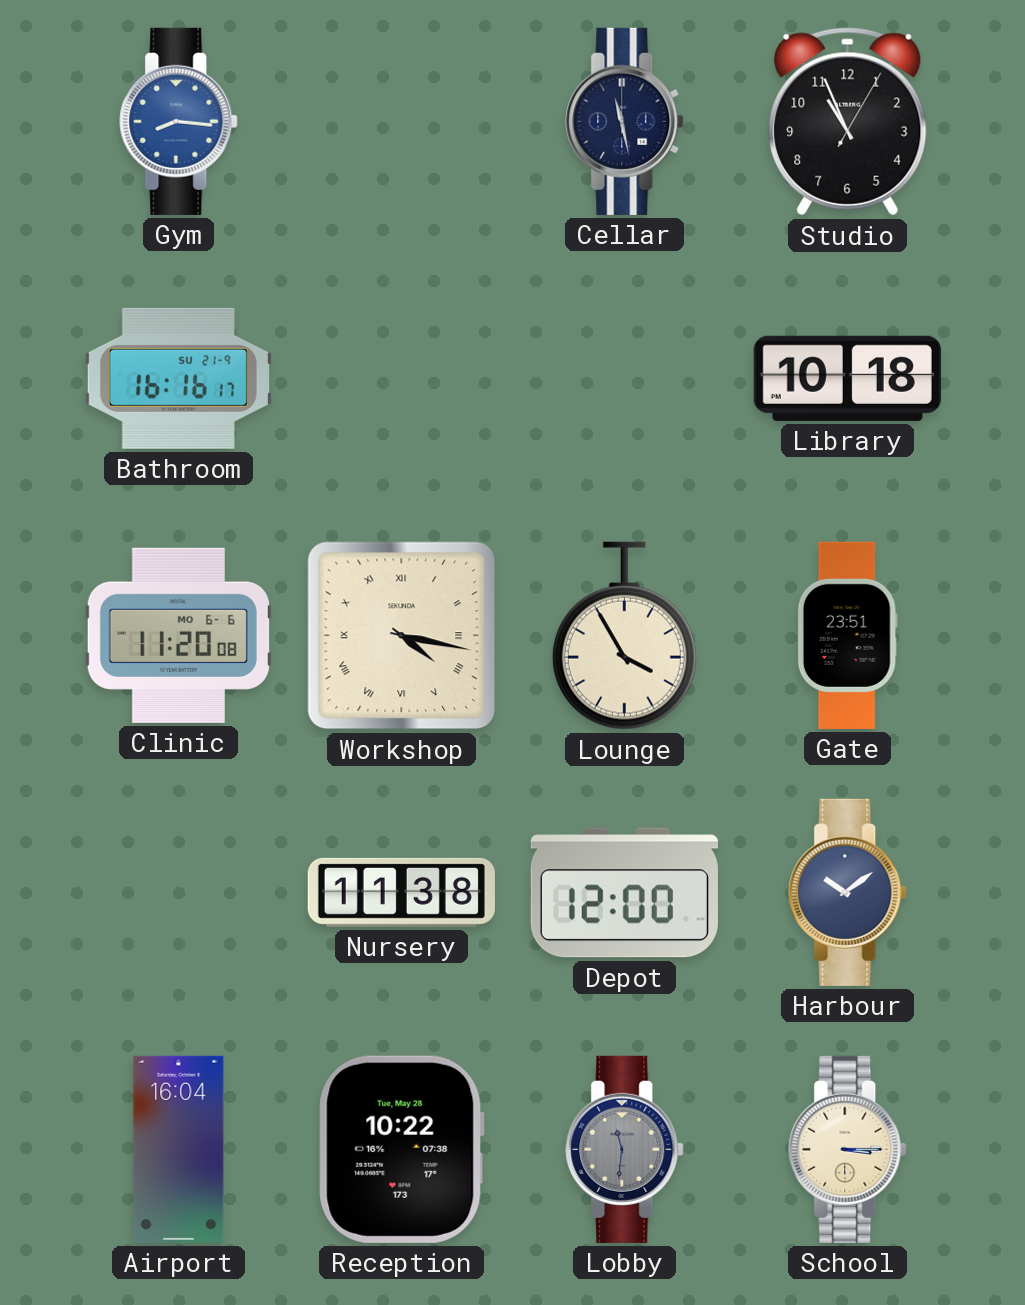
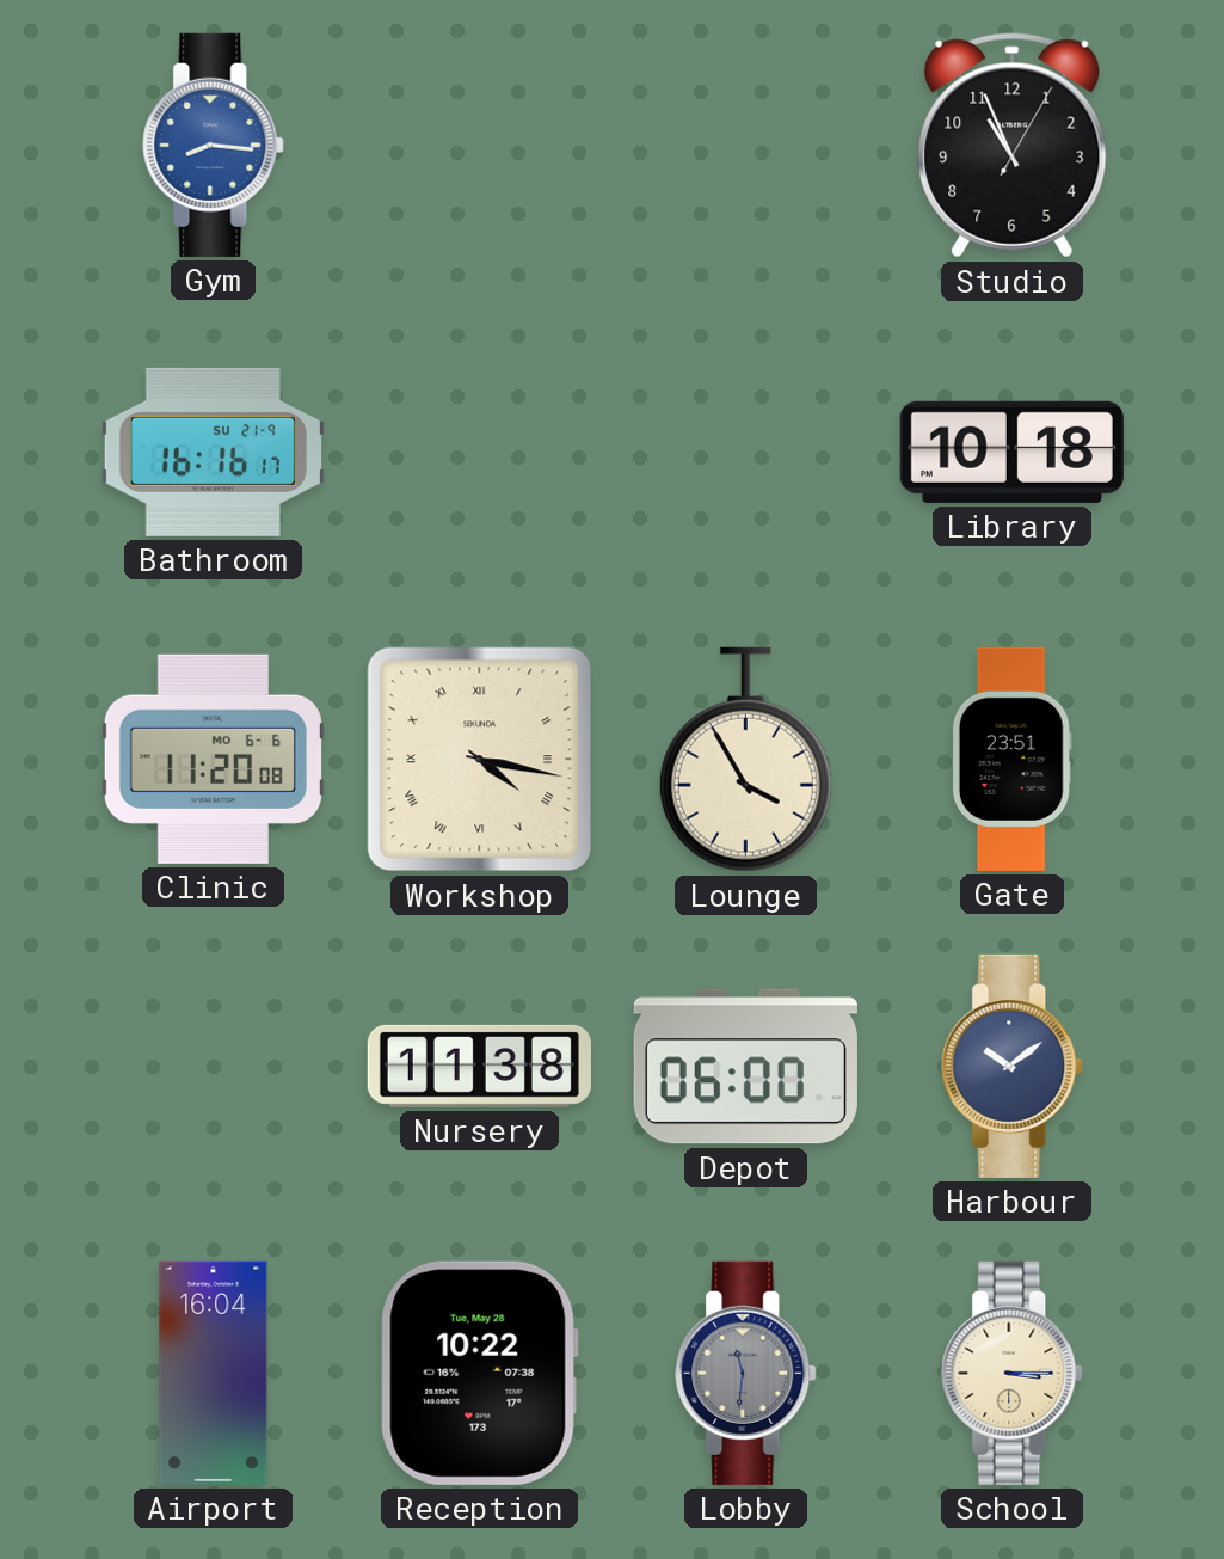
Cellar: 11:28 -> none (625, 121)
Depot: 12:00 -> 06:00 (745, 1067)
